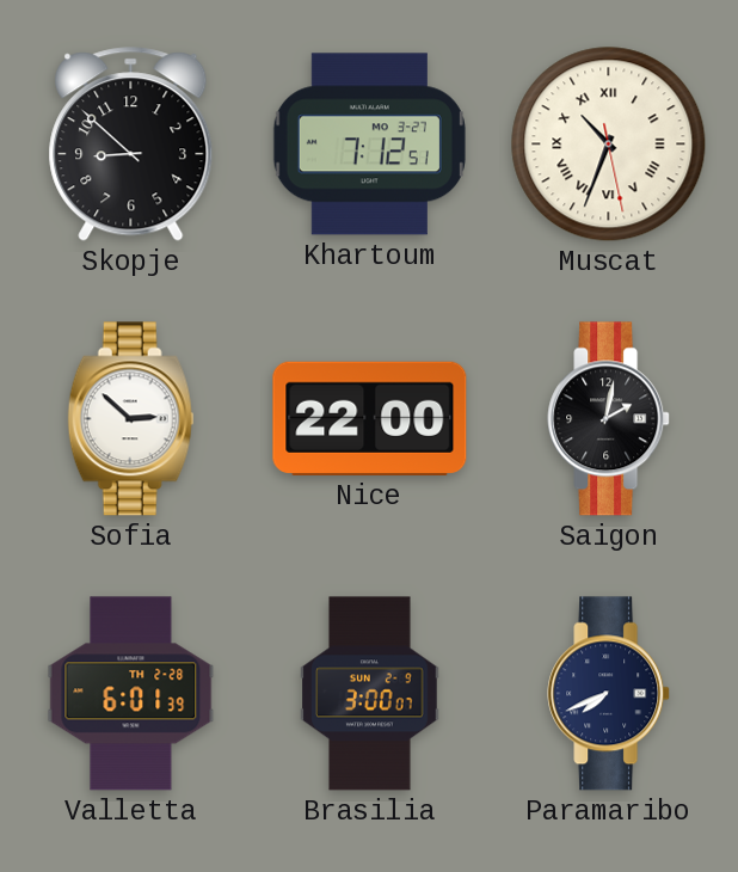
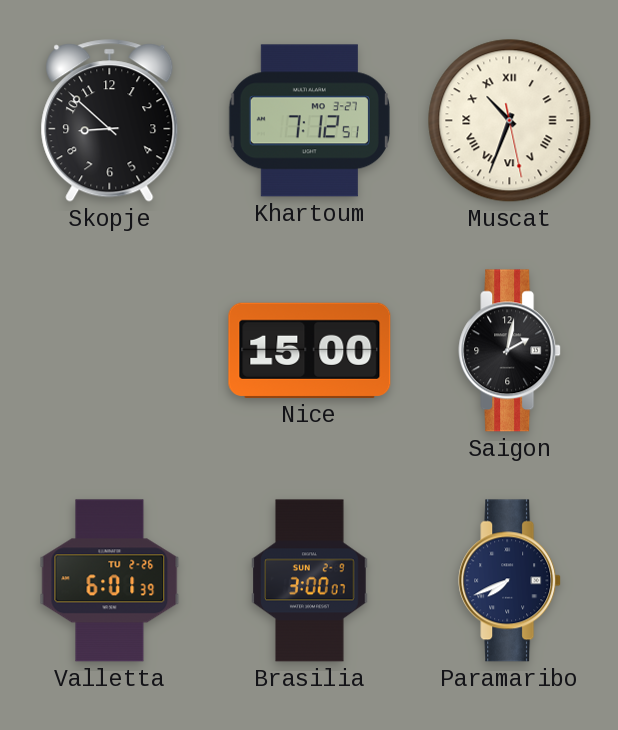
Sofia: 2:52 -> none (131, 419)
Nice: 22:00 -> 15:00 (310, 350)
Valletta date: TH 2-28 -> TU 2-26 (110, 581)
